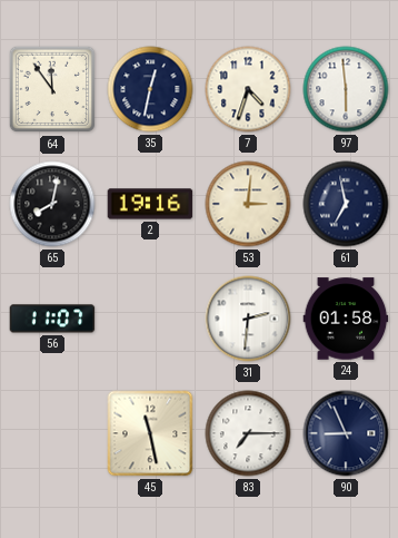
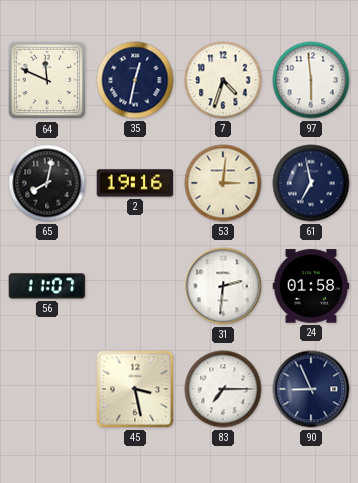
64: 11:54 -> 11:49 (47, 80)
45: 11:28 -> 3:28 (135, 389)
